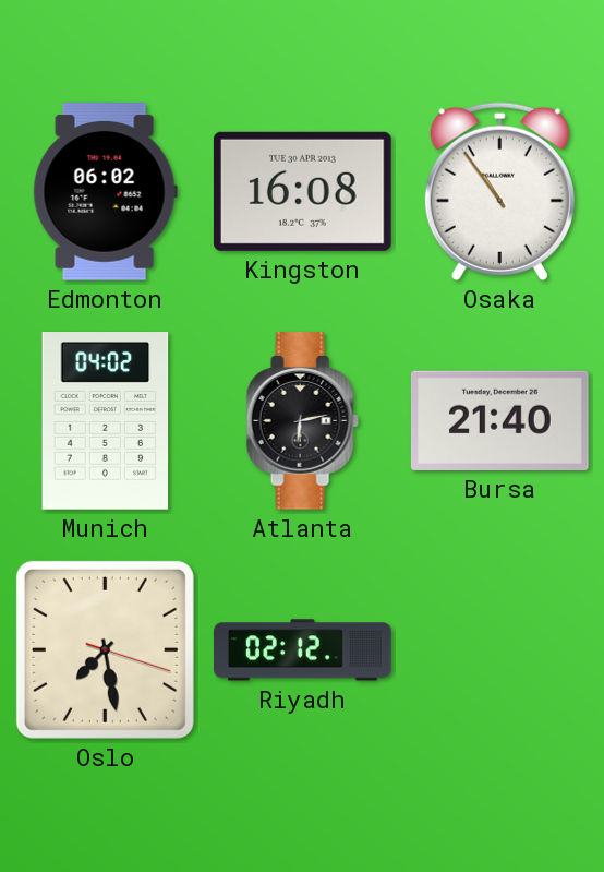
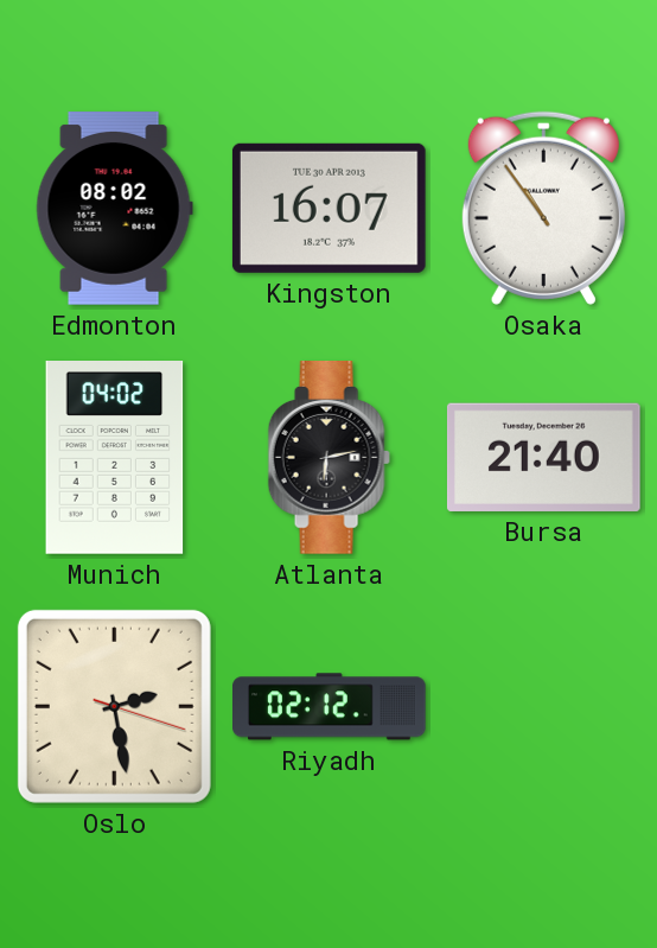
Edmonton: 06:02 -> 08:02 (114, 209)
Kingston: 16:08 -> 16:07 (328, 208)
Oslo: 7:28 -> 2:28 (114, 706)
